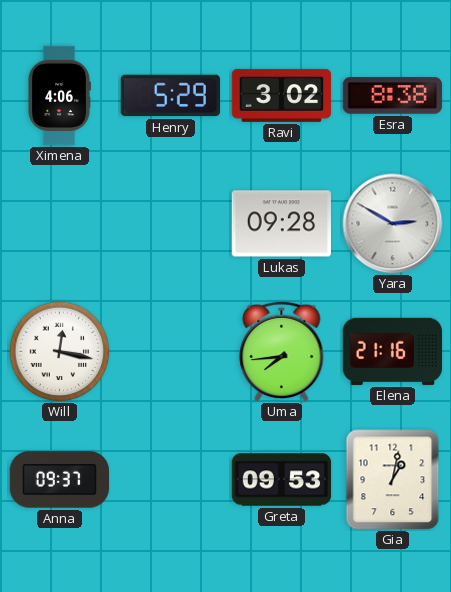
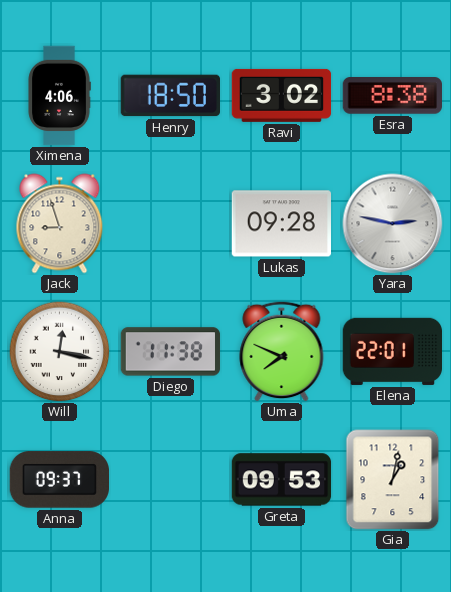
Henry: 5:29 -> 18:50 (170, 96)
Jack: none -> 8:57 (60, 224)
Yara: 2:50 -> 2:47 (393, 224)
Diego: none -> 11:38 (171, 352)
Uma: 7:44 -> 7:49 (282, 351)
Elena: 21:16 -> 22:01 (393, 351)
